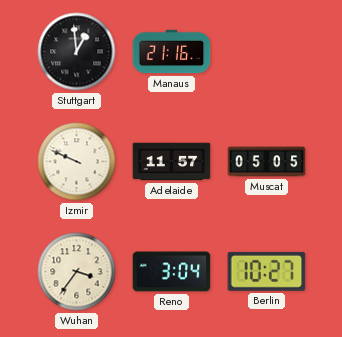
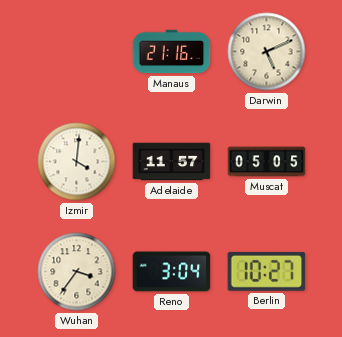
Stuttgart: 12:59 -> none (77, 52)
Darwin: none -> 5:11 (267, 52)
Izmir: 9:49 -> 4:01 (77, 162)
